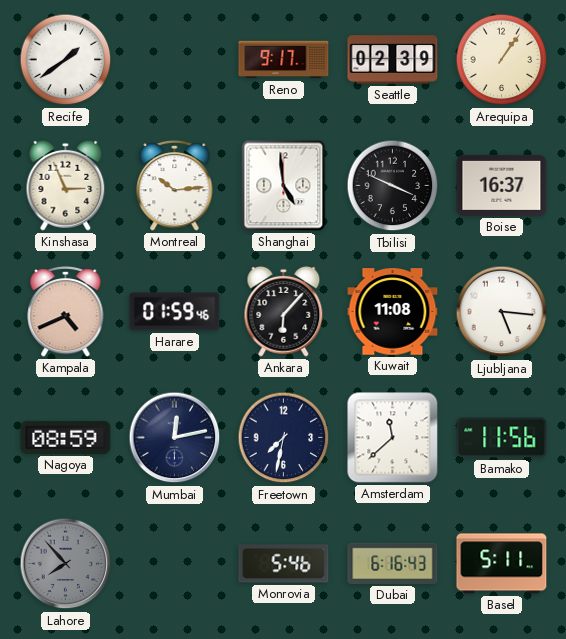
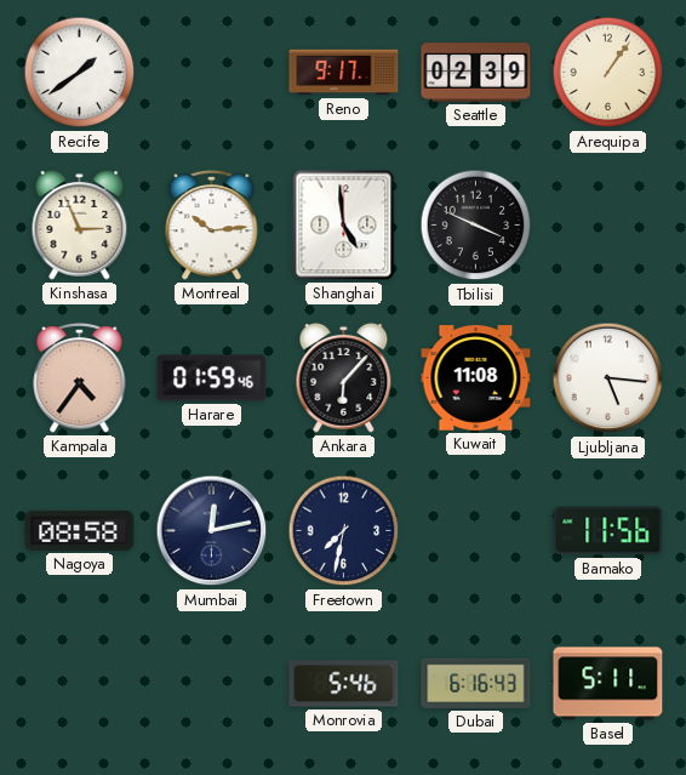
Boise: 16:37 -> none (502, 185)
Kampala: 4:41 -> 4:36 (80, 377)
Nagoya: 08:59 -> 08:58 (80, 530)
Amsterdam: 11:38 -> none (393, 438)
Lahore: 7:53 -> none (66, 564)
